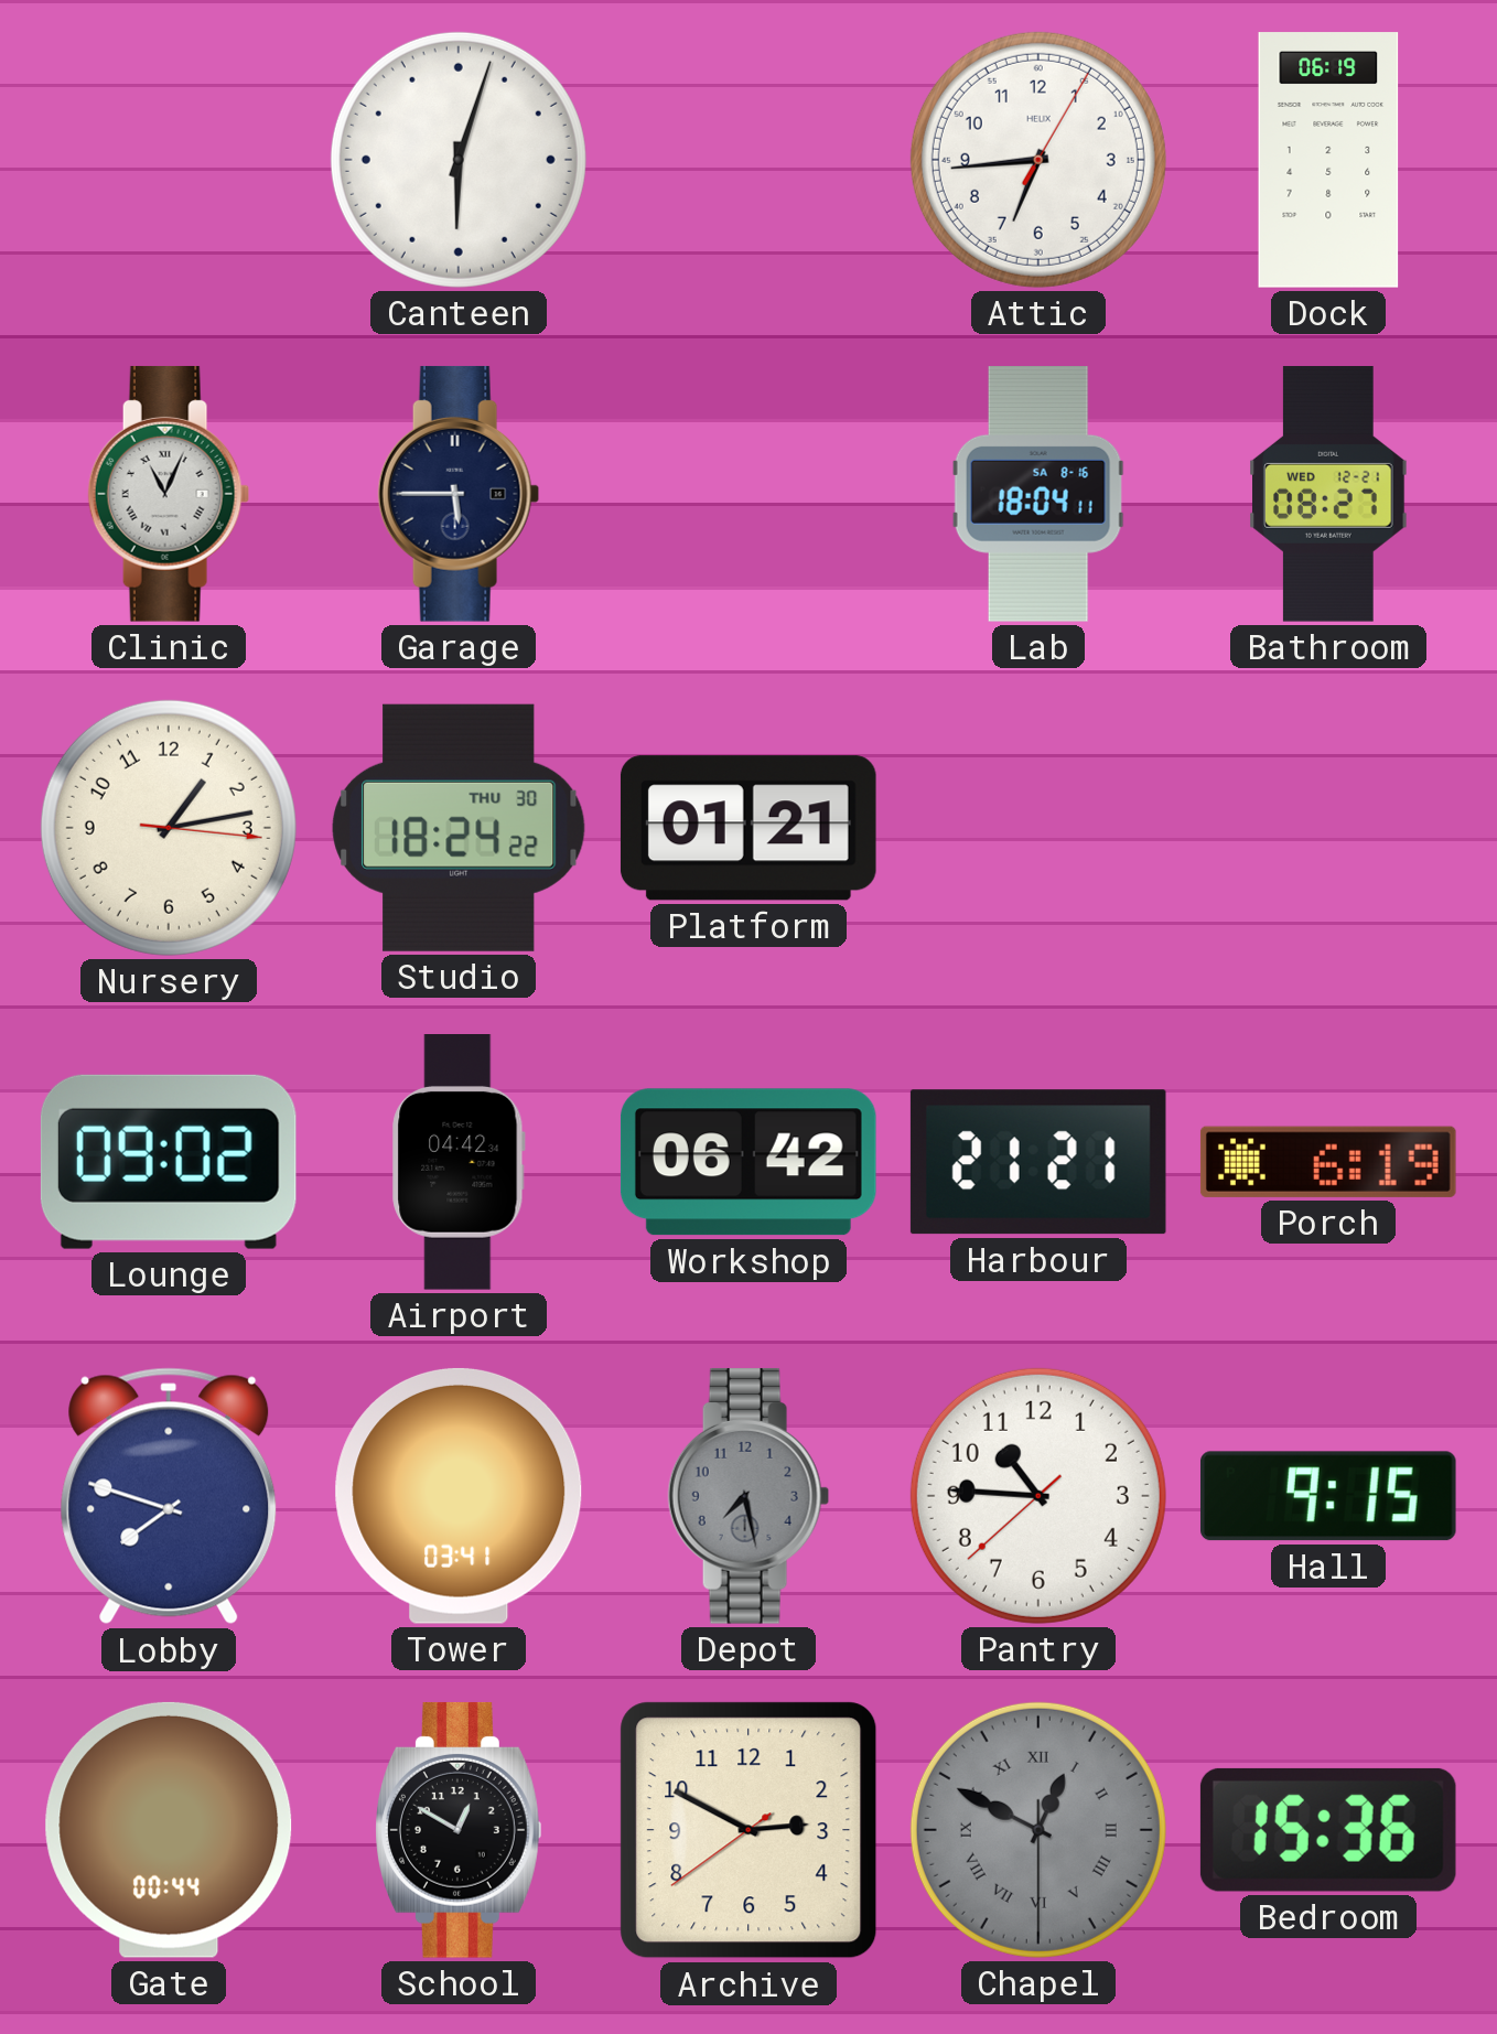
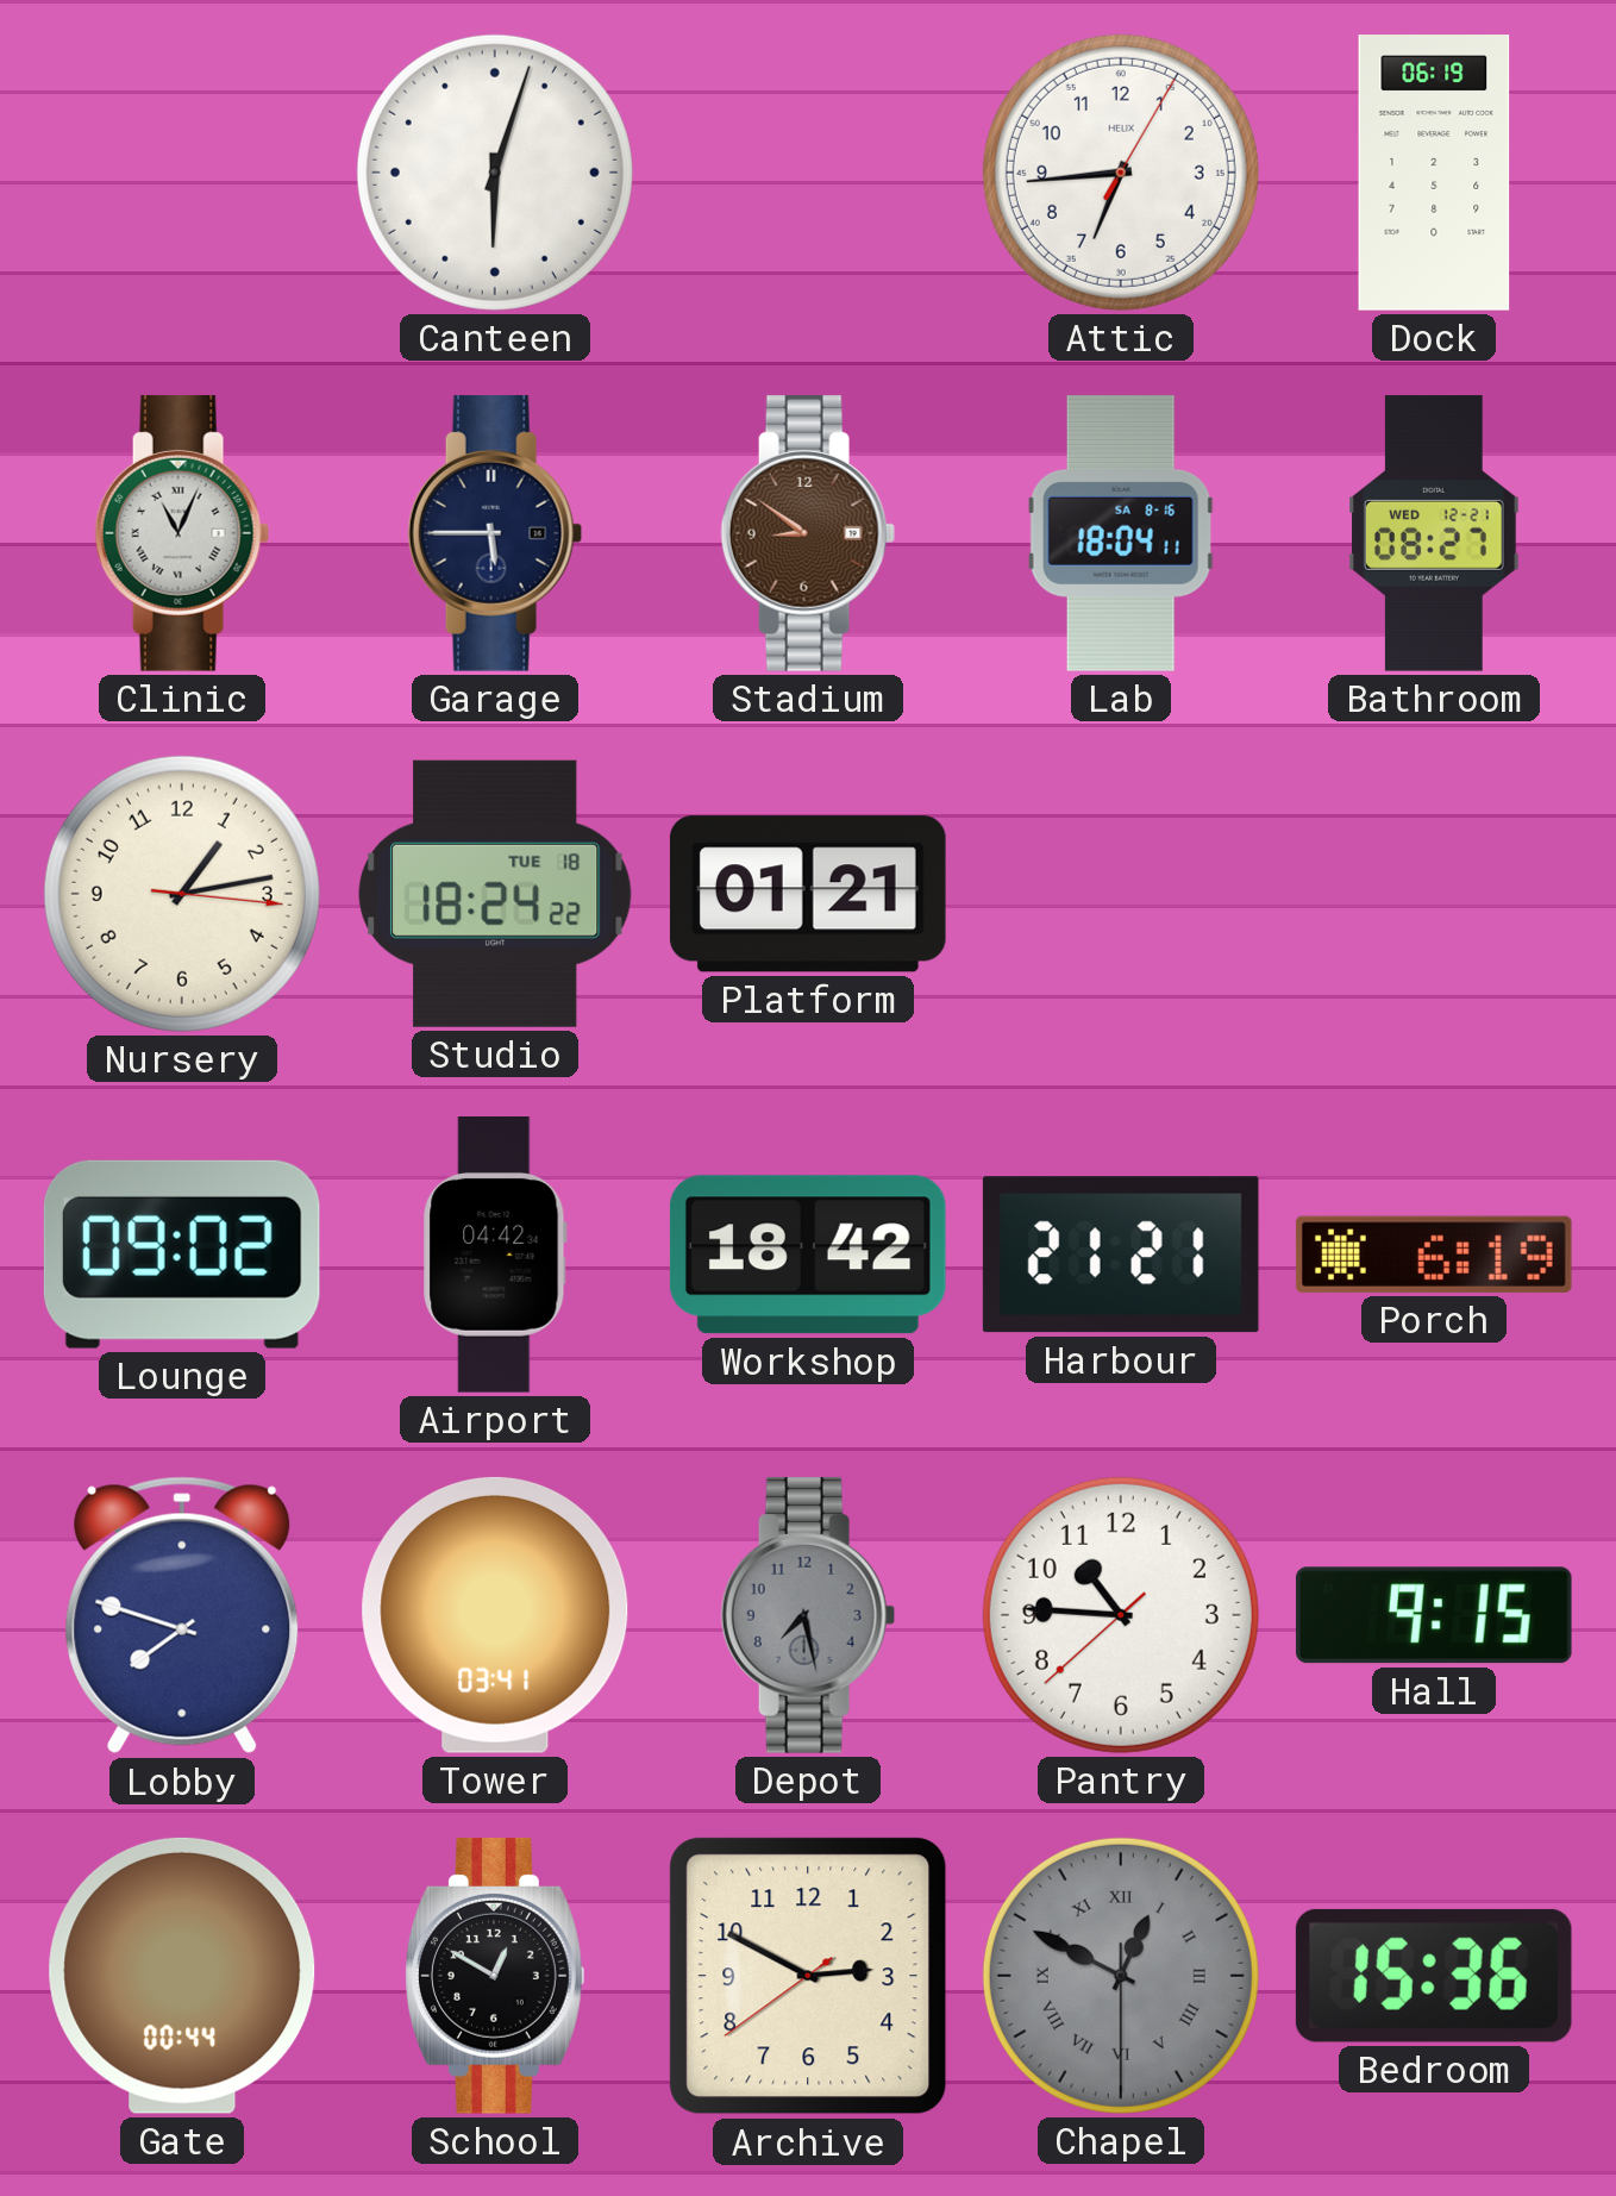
Stadium: none -> 8:51 (808, 533)
Studio date: THU 30 -> TUE 18 (496, 894)
Workshop: 06:42 -> 18:42 (808, 1255)
